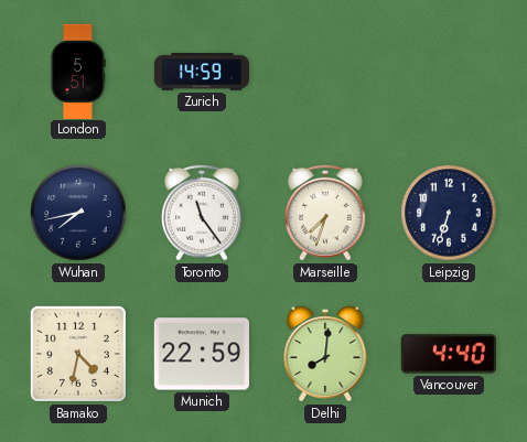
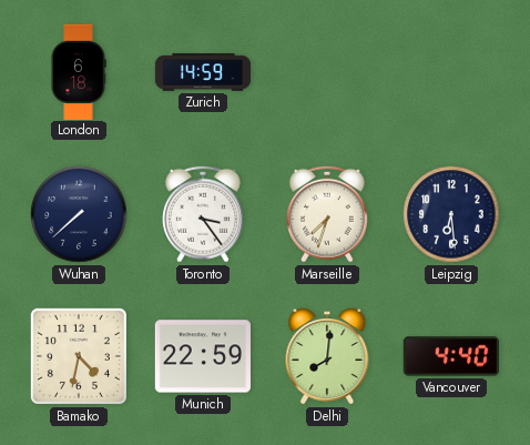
London: 5:51 -> 6:18 (79, 71)
Wuhan: 7:43 -> 7:38 (79, 214)
Toronto: 11:24 -> 3:24 (203, 214)
Leipzig: 6:33 -> 6:29 (451, 214)
